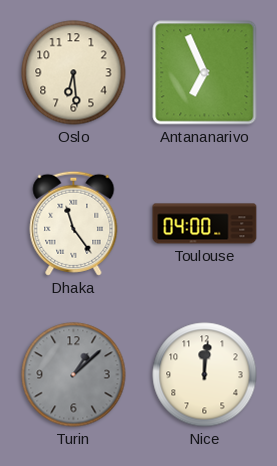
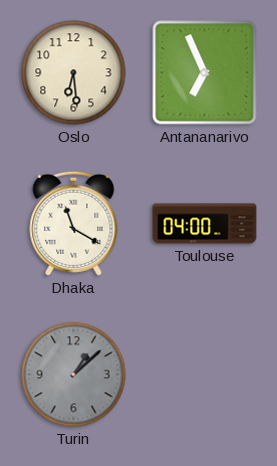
Dhaka: 11:24 -> 11:20 (74, 223)
Nice: 12:01 -> none (205, 375)
